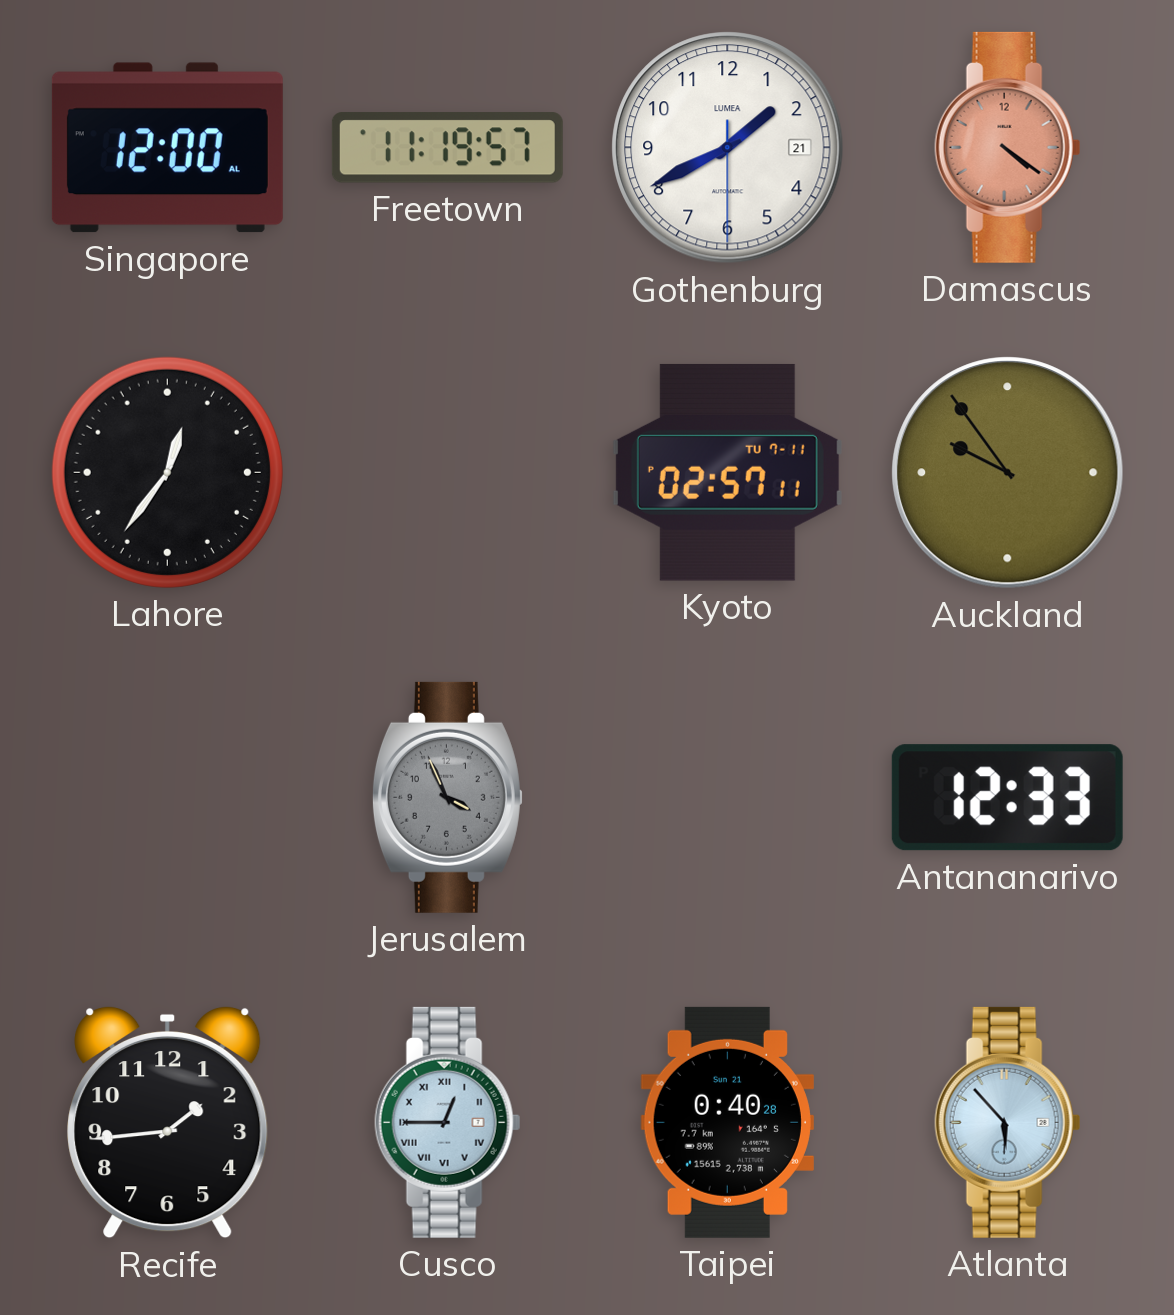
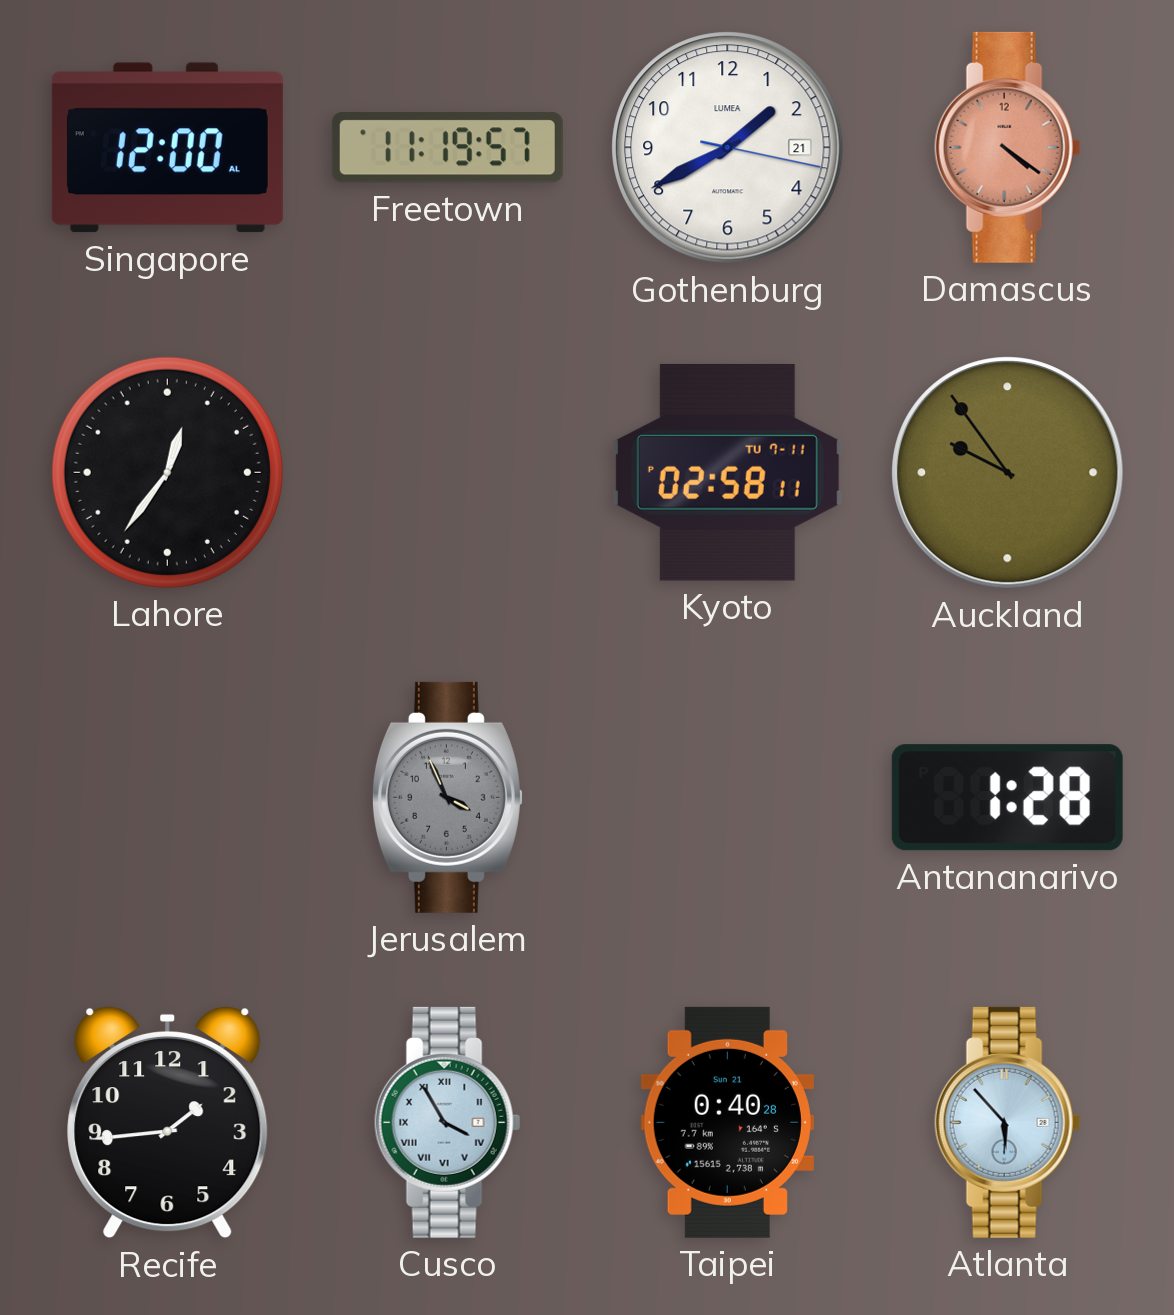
Gothenburg: 1:40:30 -> 1:40:17 (728, 148)
Kyoto: 02:57 -> 02:58 (727, 472)
Antananarivo: 12:33 -> 1:28 (1007, 798)
Cusco: 12:45 -> 3:55 (448, 1122)
